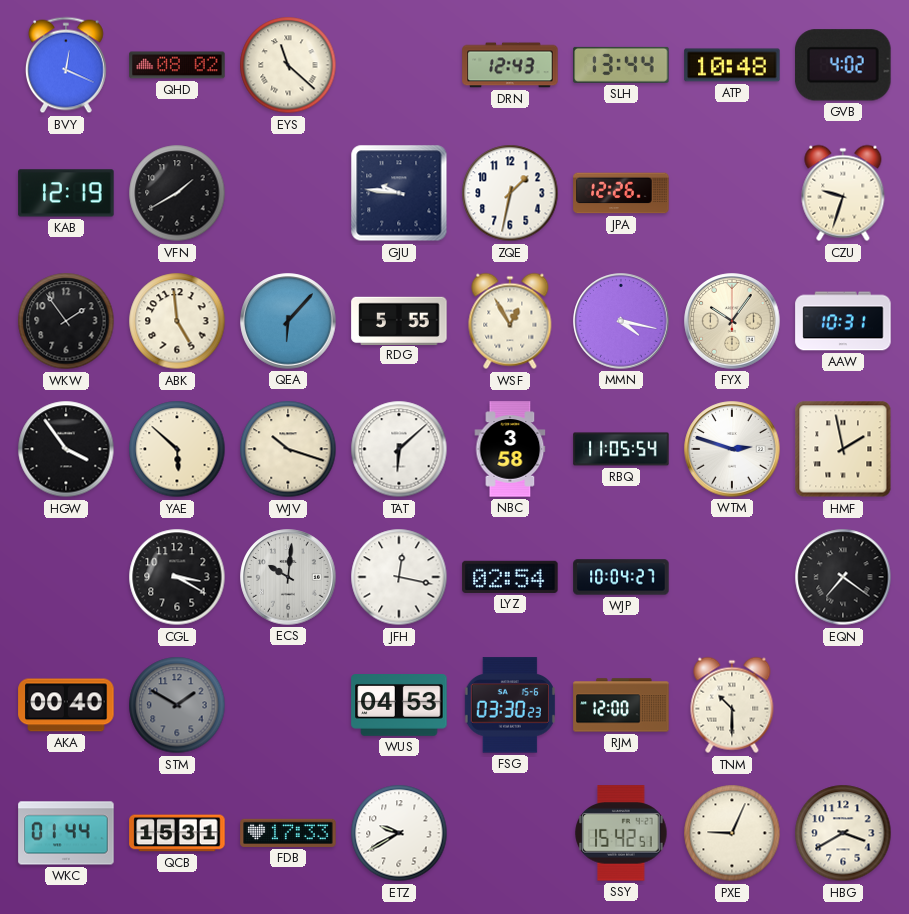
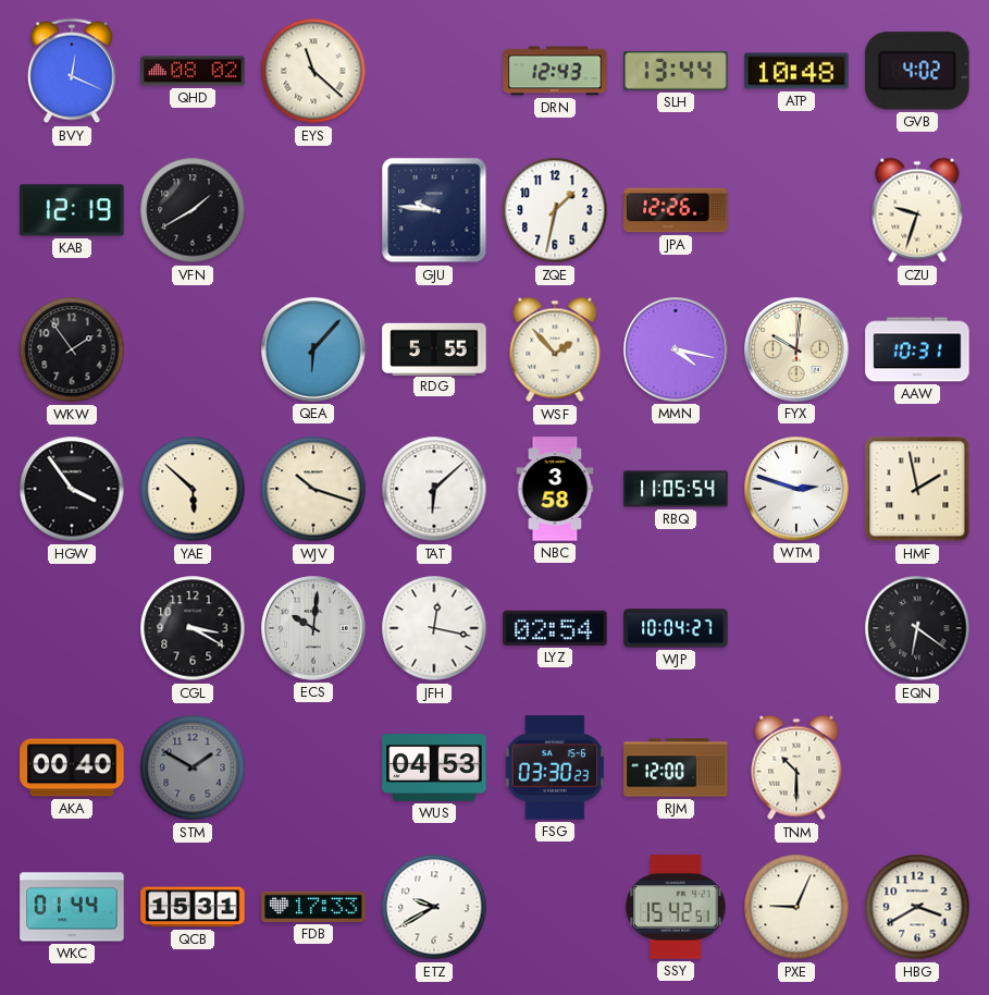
ABK: 4:59 -> none (177, 321)
WSF: 12:55 -> 1:53 (555, 349)
FYX: 10:06 -> 10:01 (796, 349)
EQN: 7:21 -> 6:21 (917, 628)
